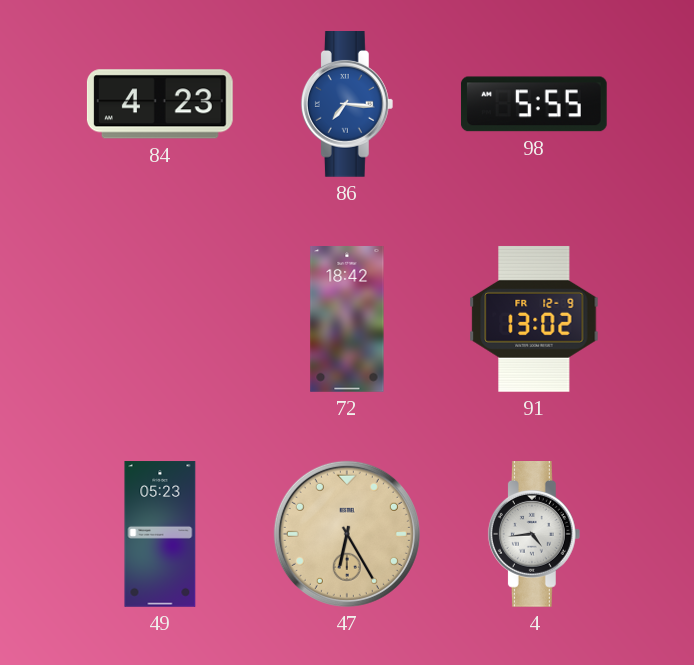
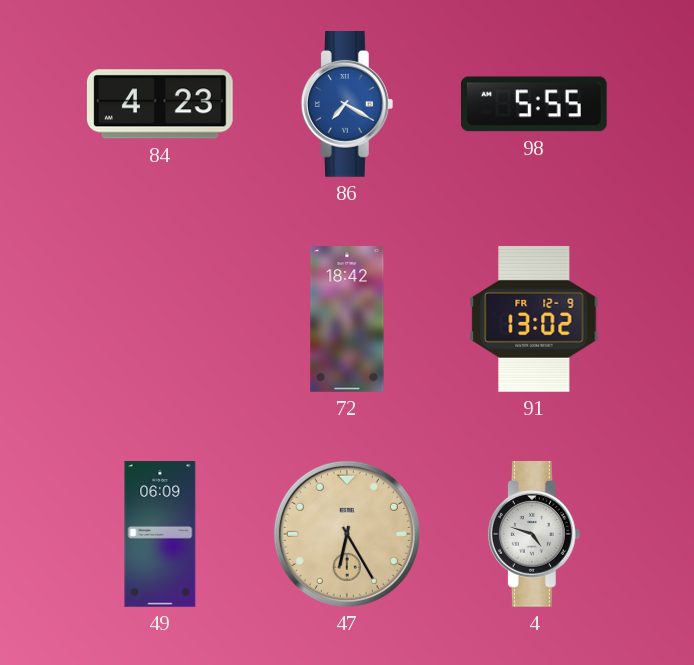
86: 7:16 -> 7:20 (347, 105)
49: 05:23 -> 06:09 (160, 534)
4: 4:44 -> 4:48 (534, 535)
